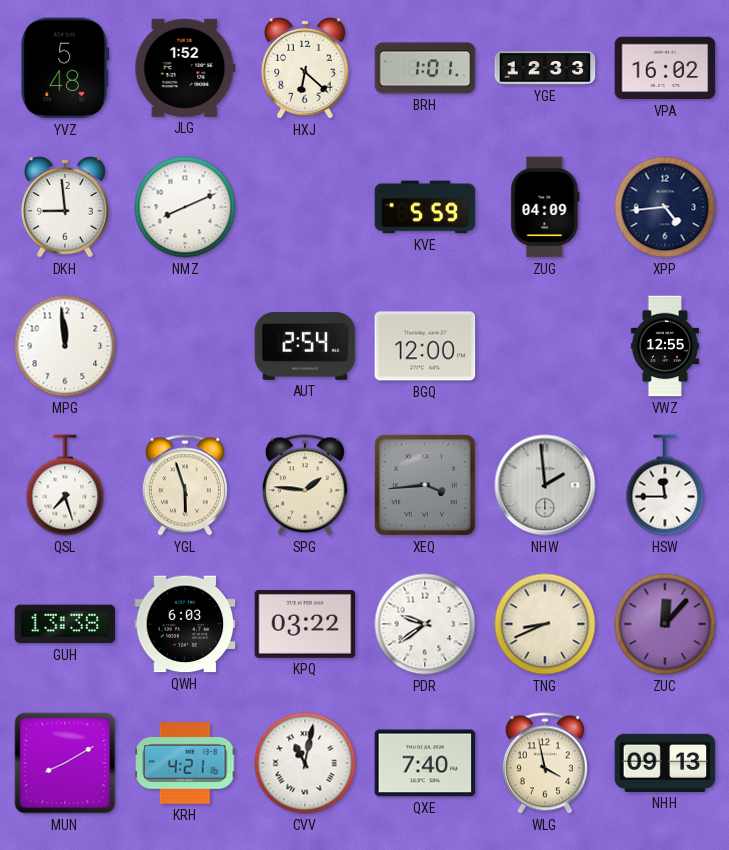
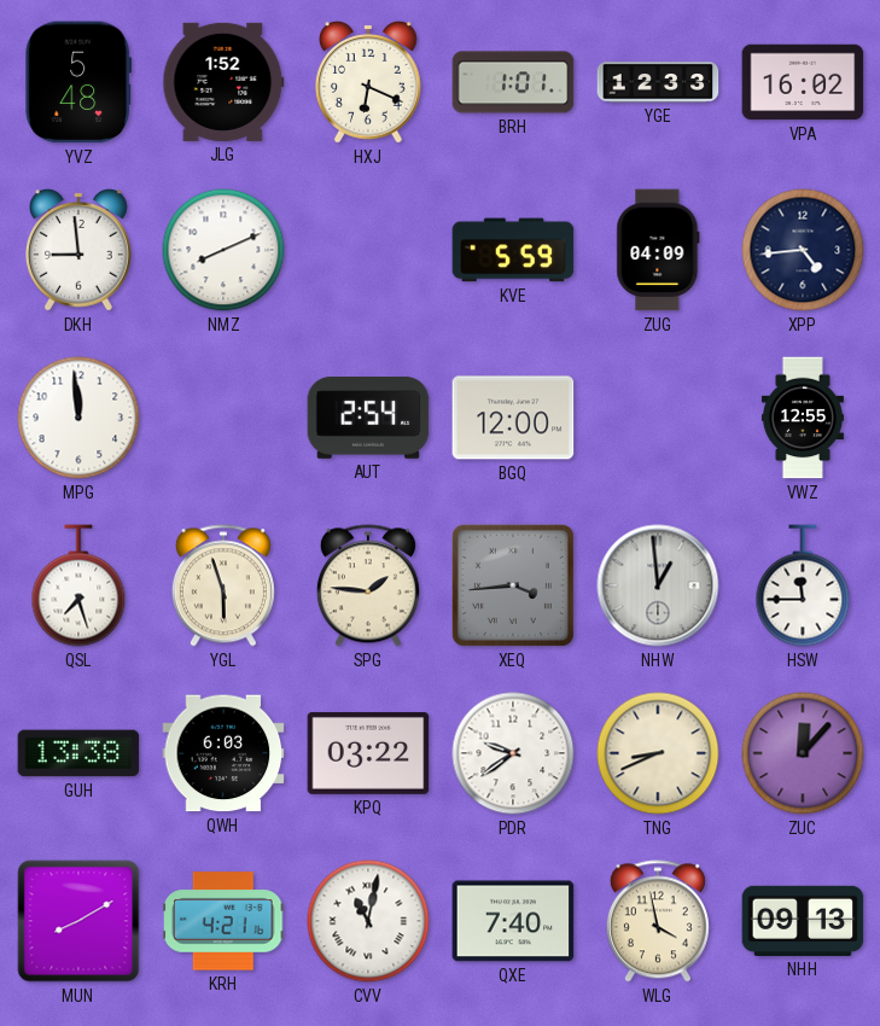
HXJ: 6:22 -> 6:19 (369, 82)
NHW: 1:59 -> 12:59 (658, 585)
